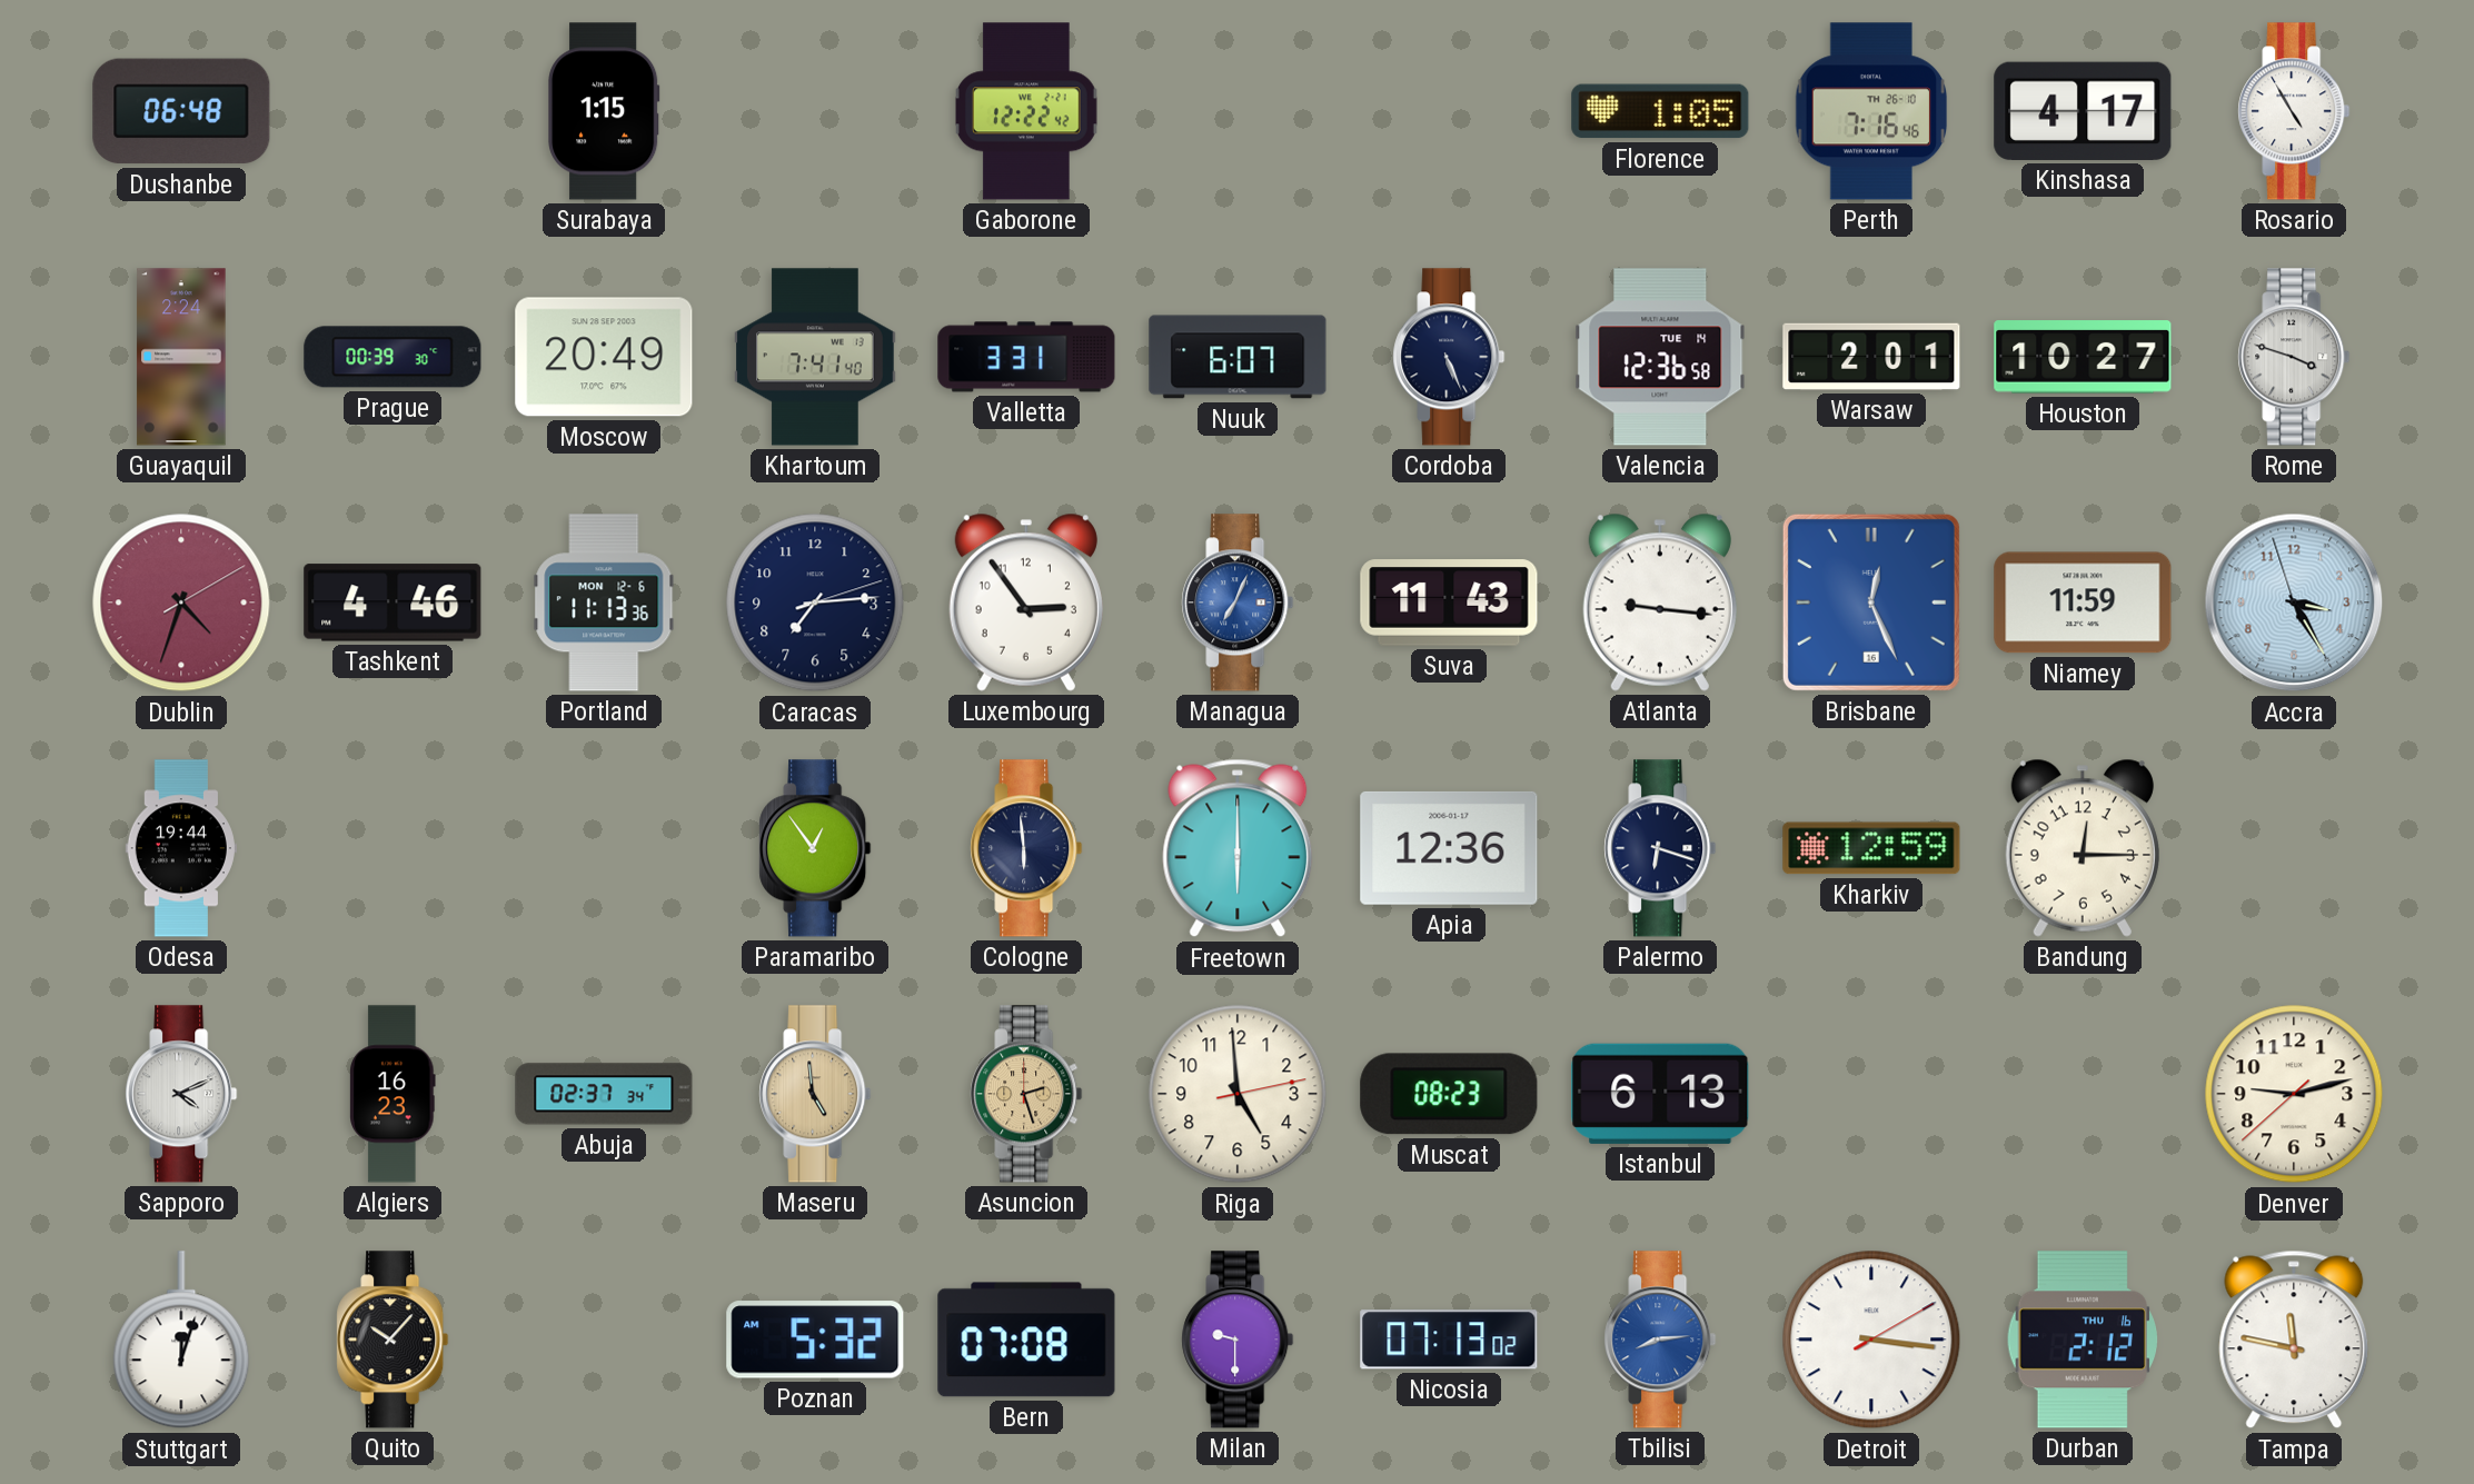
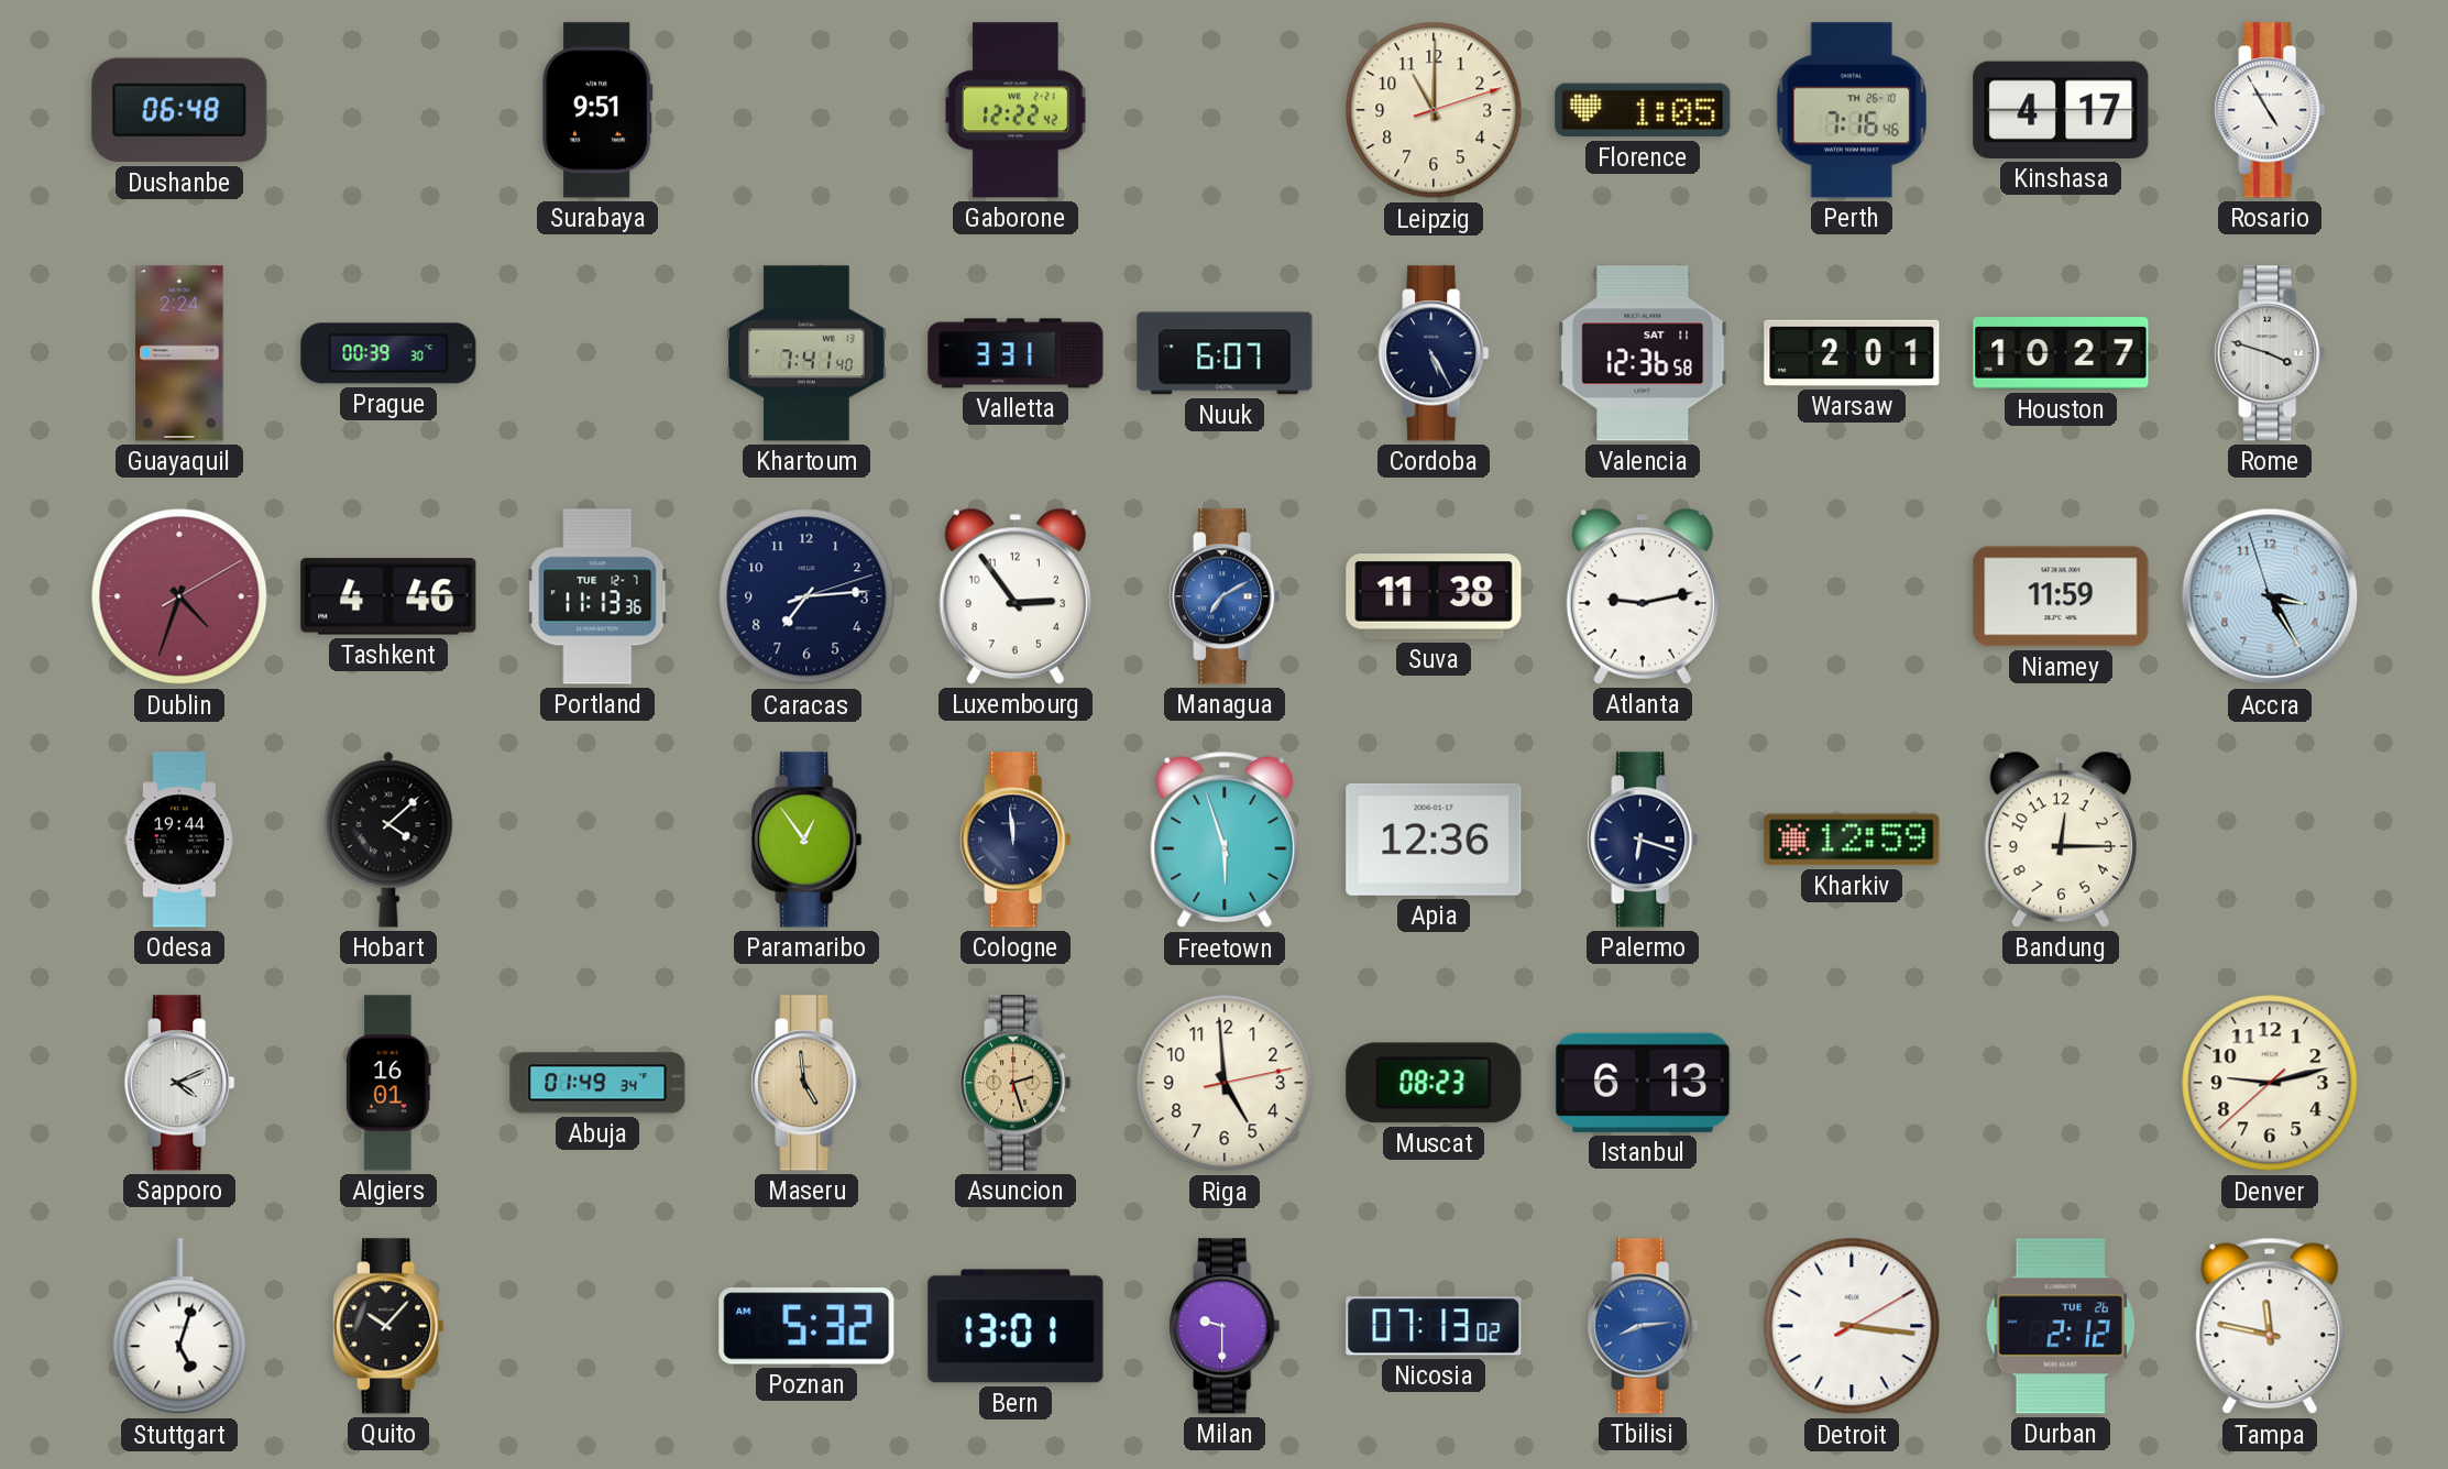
Surabaya: 1:15 -> 9:51 (597, 110)
Leipzig: none -> 11:00 (1434, 110)
Moscow: 20:49 -> none (604, 357)
Cordoba: 5:26 -> 5:25 (1434, 353)
Valencia date: TUE 14 -> SAT 11 (1643, 353)
Portland date: MON 12-6 -> TUE 12-7 (597, 596)
Managua: 7:04 -> 7:10 (1225, 596)
Suva: 11:43 -> 11:38 (1434, 596)
Atlanta: 9:16 -> 9:13 (1643, 596)
Brisbane: 12:26 -> none (1871, 602)
Hobart: none -> 4:08 (388, 840)
Cologne: 5:59 -> 11:59 (1016, 840)
Freetown: 6:00 -> 5:57 (1225, 840)
Algiers: 16:23 -> 16:01 (388, 1083)
Abuja: 02:37 -> 01:49 (597, 1083)
Stuttgart: 12:03 -> 5:03 (179, 1327)
Bern: 07:08 -> 13:01 (1016, 1326)
Durban date: THU 16 -> TUE 26 (2060, 1326)
